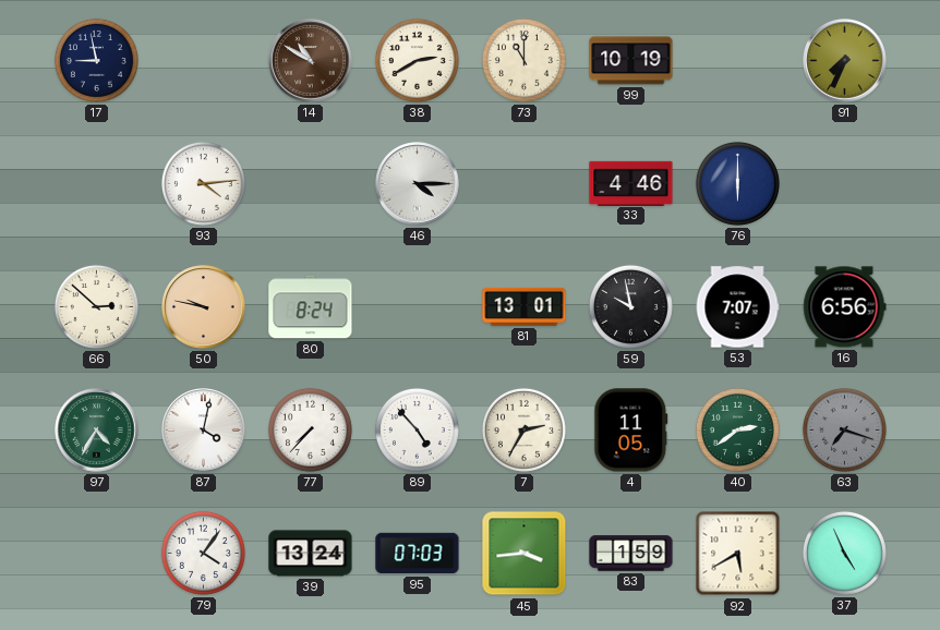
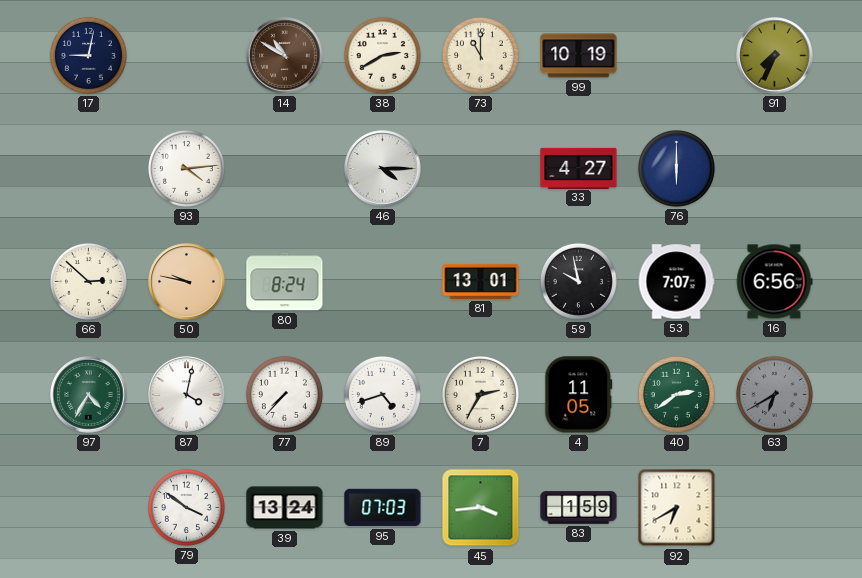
17: 8:58 -> 9:02 (88, 55)
33: 4:46 -> 4:27 (579, 168)
89: 4:53 -> 4:42 (382, 394)
63: 7:18 -> 6:40 (774, 394)
79: 4:06 -> 3:51 (186, 507)
92: 5:40 -> 6:40 (677, 508)
37: 4:56 -> none (844, 553)
